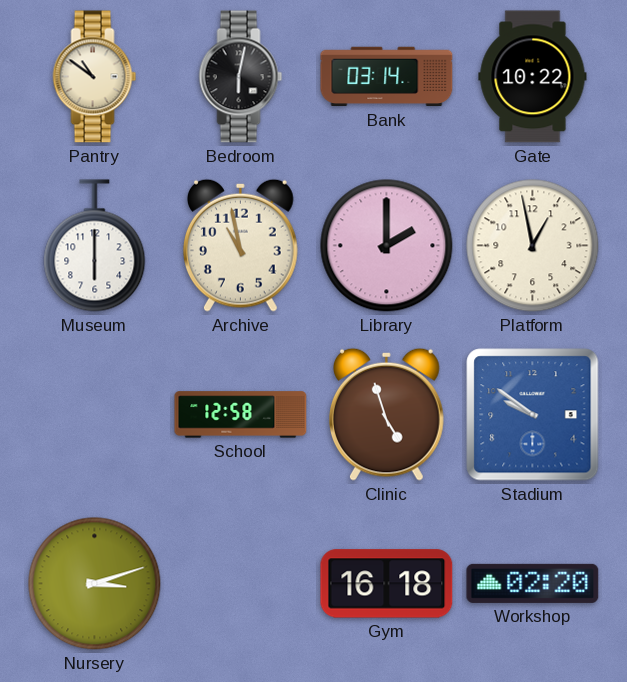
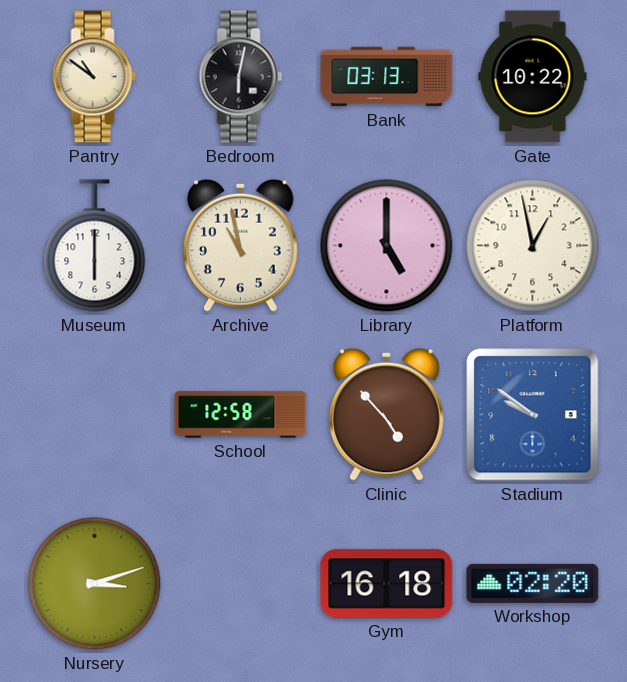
Bank: 03:14 -> 03:13 (387, 77)
Library: 2:00 -> 5:00 (387, 246)
Clinic: 4:57 -> 4:53 (387, 414)
